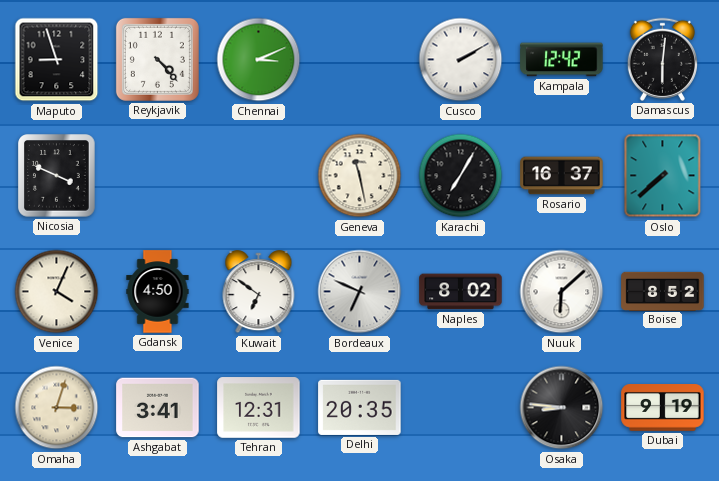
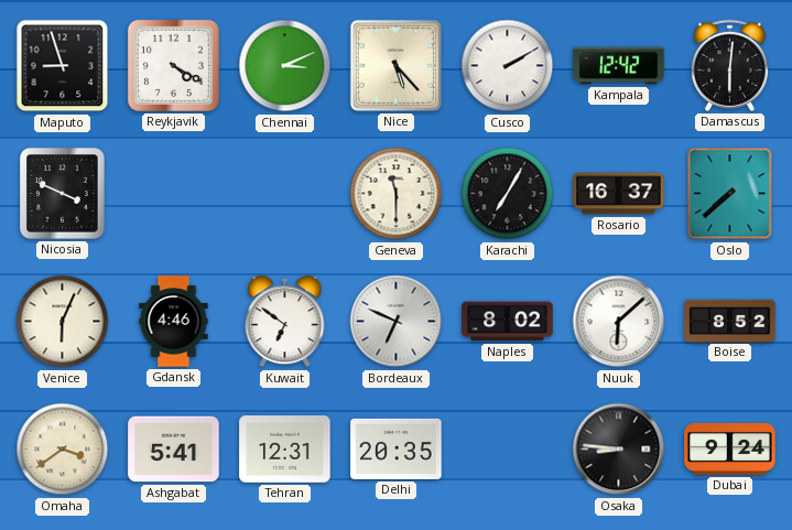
Reykjavik: 4:23 -> 4:20 (173, 65)
Nice: none -> 5:23 (395, 65)
Geneva: 11:28 -> 11:30 (397, 194)
Venice: 4:04 -> 6:04 (63, 322)
Gdansk: 4:50 -> 4:46 (174, 322)
Omaha: 3:03 -> 3:39 (63, 450)
Ashgabat: 3:41 -> 5:41 (174, 450)
Dubai: 9:19 -> 9:24 (730, 450)
